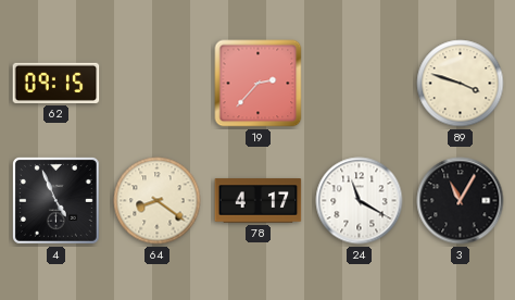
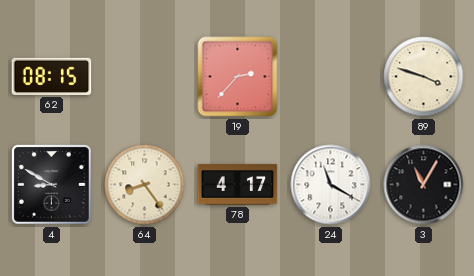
62: 09:15 -> 08:15 (52, 76)
4: 4:56 -> 8:50 (51, 184)
64: 8:21 -> 8:24 (145, 185)
